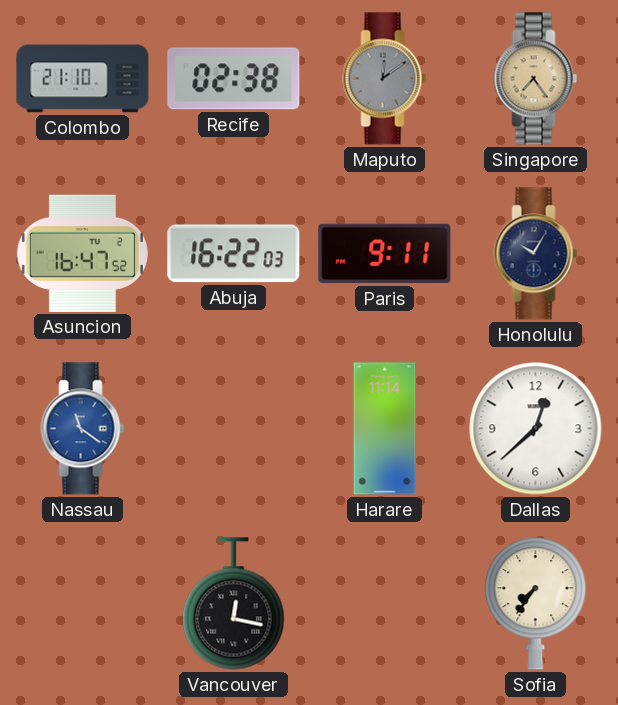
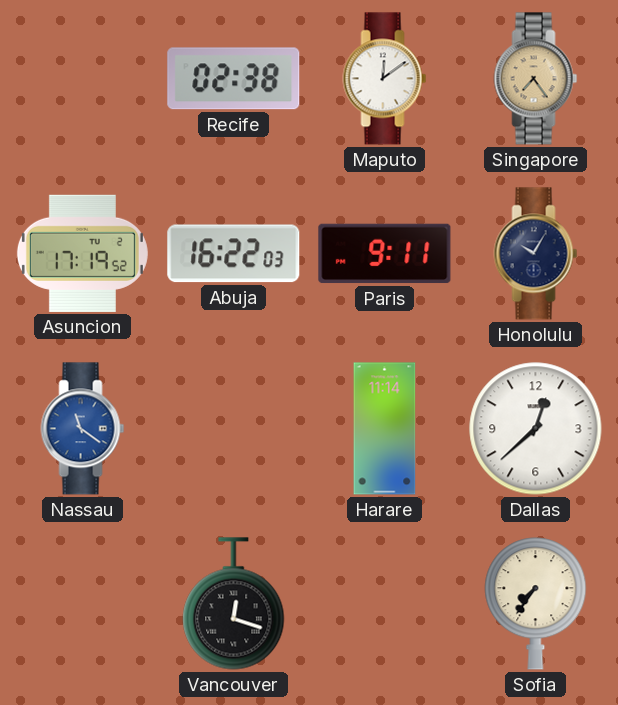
Colombo: 21:10 -> none (83, 79)
Maputo dial: grey -> white (385, 79)
Asuncion: 16:47 -> 17:19 (82, 253)
Vancouver: 12:17 -> 12:18 (234, 604)
